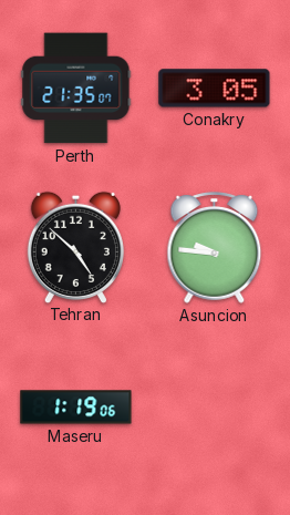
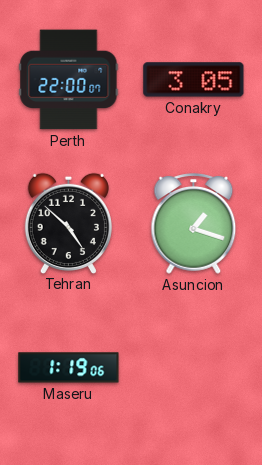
Perth: 21:35 -> 22:00 (69, 80)
Asuncion: 9:46 -> 1:18 (194, 224)
